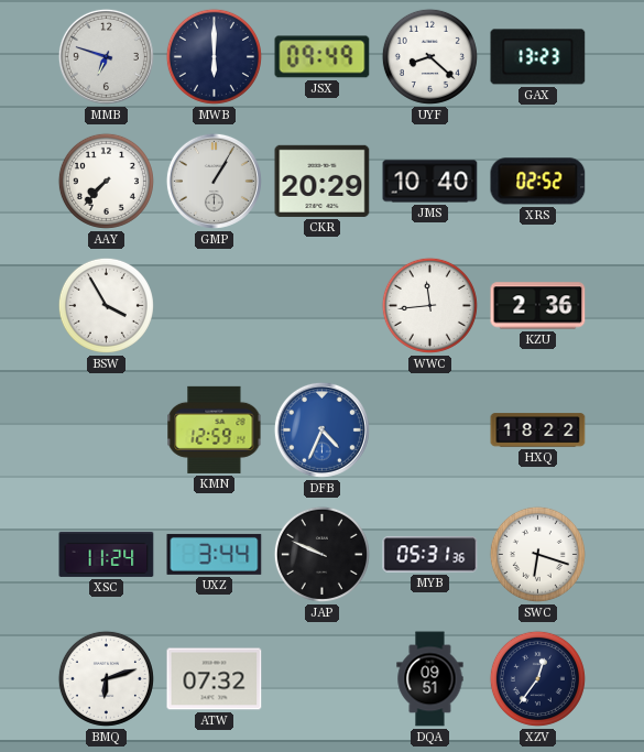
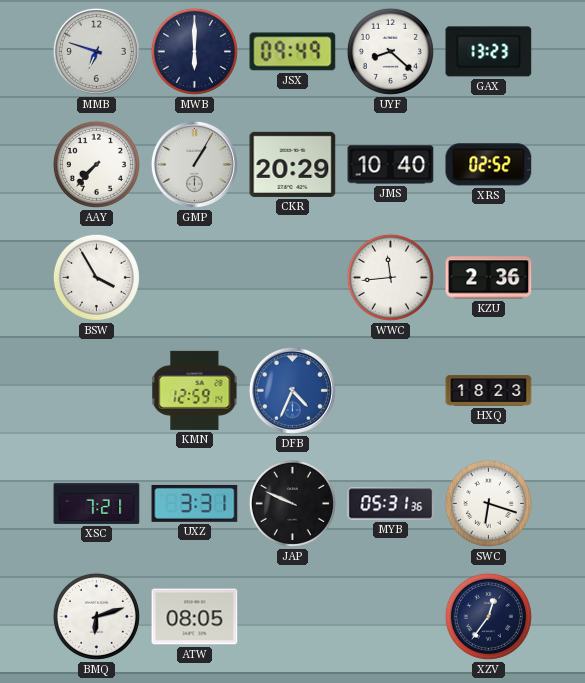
HXQ: 18:22 -> 18:23 (489, 391)
XSC: 11:24 -> 7:21 (97, 503)
UXZ: 3:44 -> 3:31 (195, 503)
ATW: 07:32 -> 08:05 (195, 617)
DQA: 09:51 -> none (430, 679)
